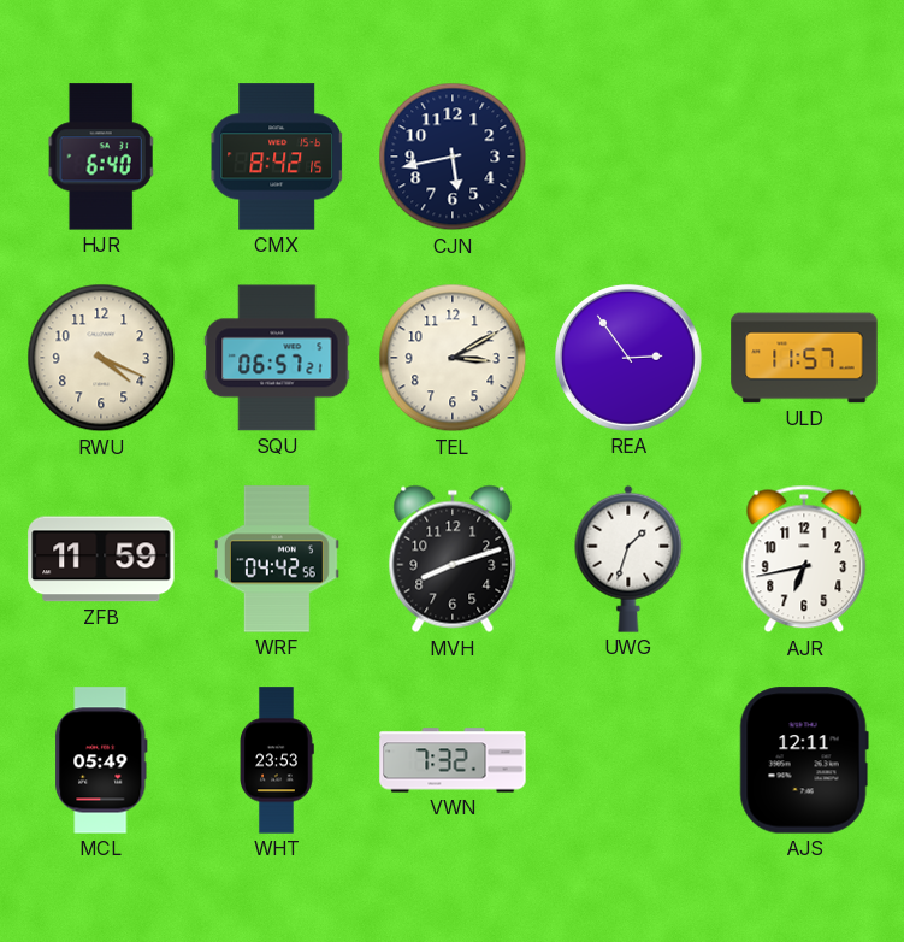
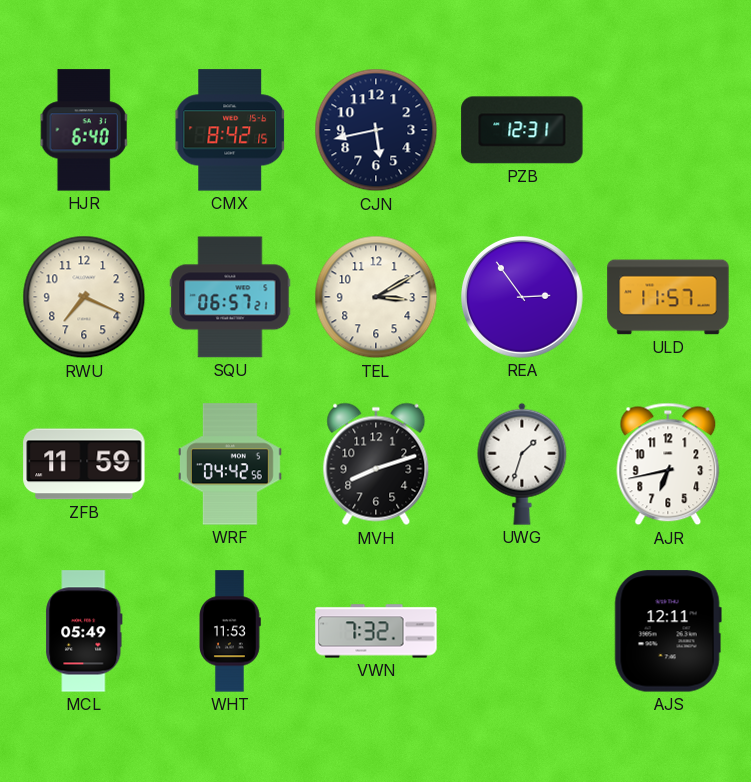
PZB: none -> 12:31 (522, 130)
RWU: 4:19 -> 7:19 (84, 297)
WHT: 23:53 -> 11:53 (230, 631)
